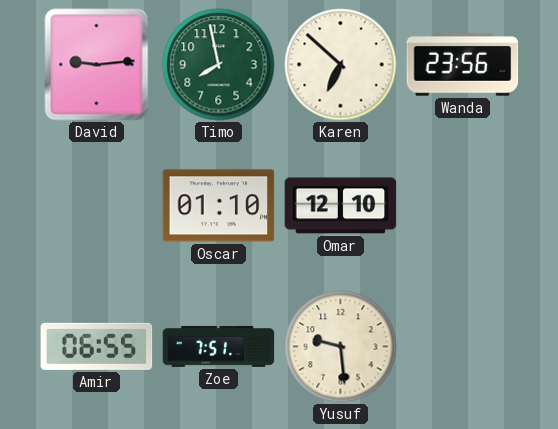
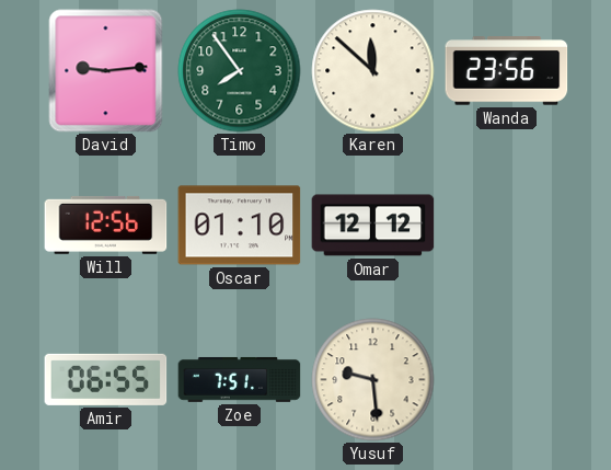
Timo: 7:58 -> 7:54 (240, 71)
Karen: 6:52 -> 11:52 (373, 71)
Will: none -> 12:56 (106, 225)
Omar: 12:10 -> 12:12 (373, 226)
